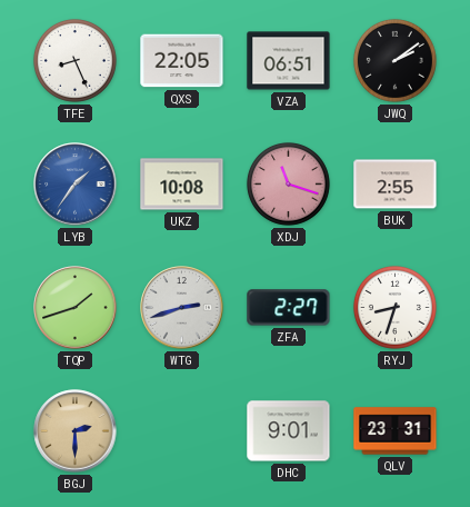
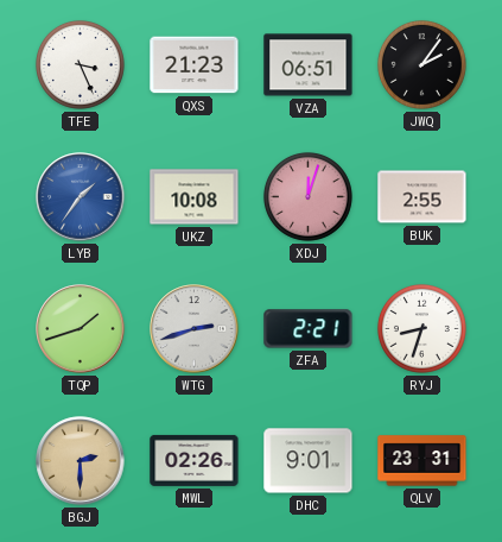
TFE: 8:26 -> 3:26 (80, 64)
QXS: 22:05 -> 21:23 (195, 65)
JWQ: 2:09 -> 2:06 (421, 64)
XDJ: 11:18 -> 12:03 (307, 196)
ZFA: 2:27 -> 2:21 (309, 329)
MWL: none -> 02:26 (195, 460)
